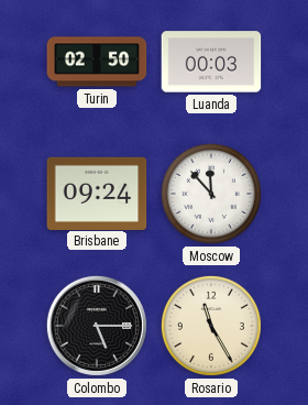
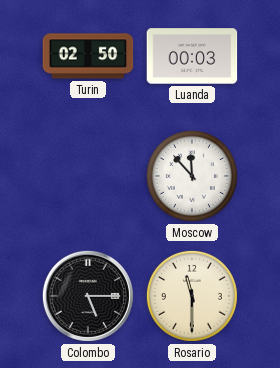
Brisbane: 09:24 -> none (97, 193)
Rosario: 11:25 -> 11:30 (192, 296)
